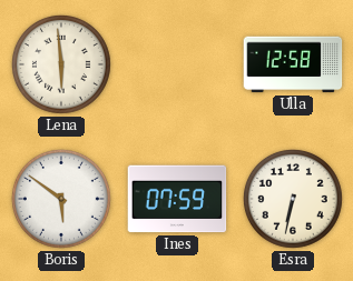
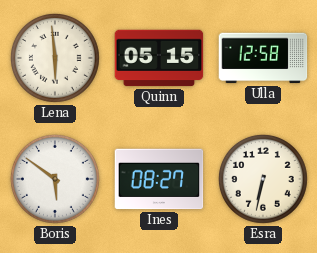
Quinn: none -> 05:15 (159, 58)
Ines: 07:59 -> 08:27 (159, 179)
